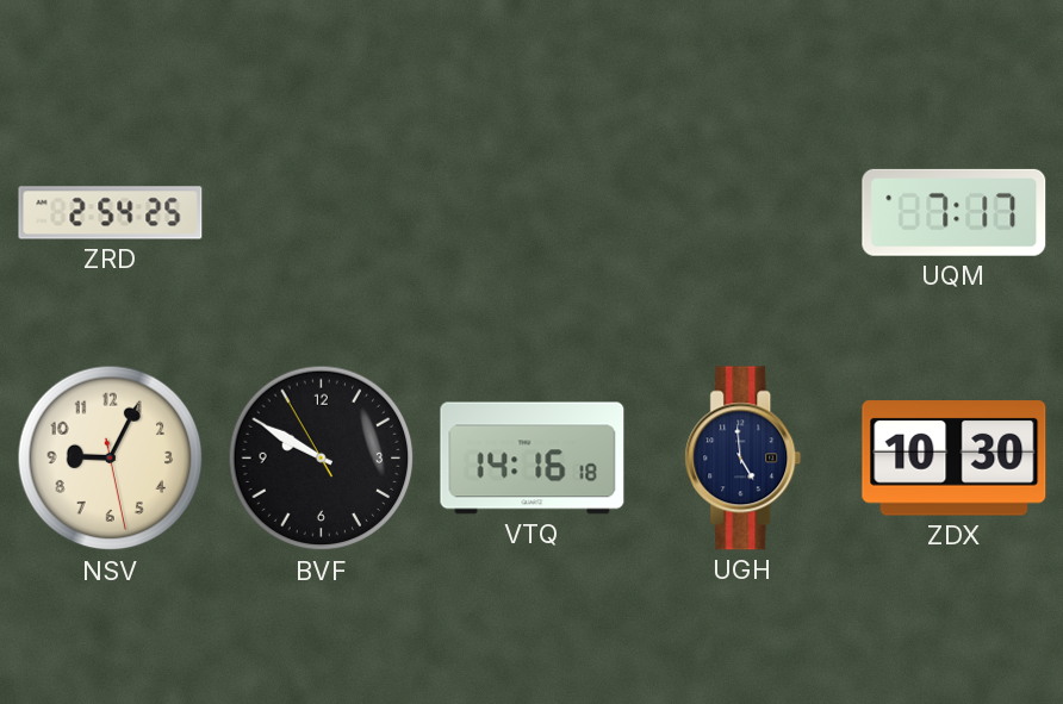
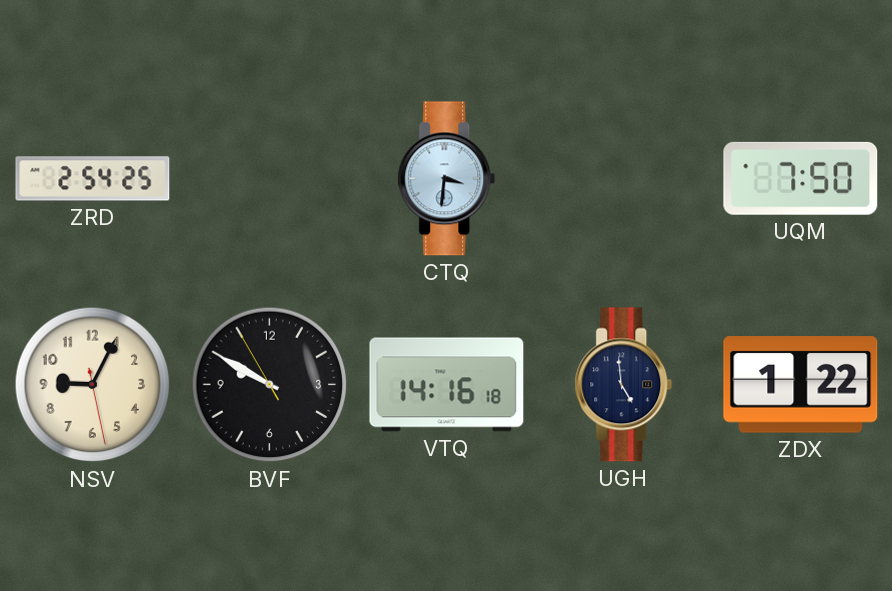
CTQ: none -> 3:31 (447, 179)
UQM: 7:17 -> 7:50 (801, 178)
ZDX: 10:30 -> 1:22 (801, 385)
